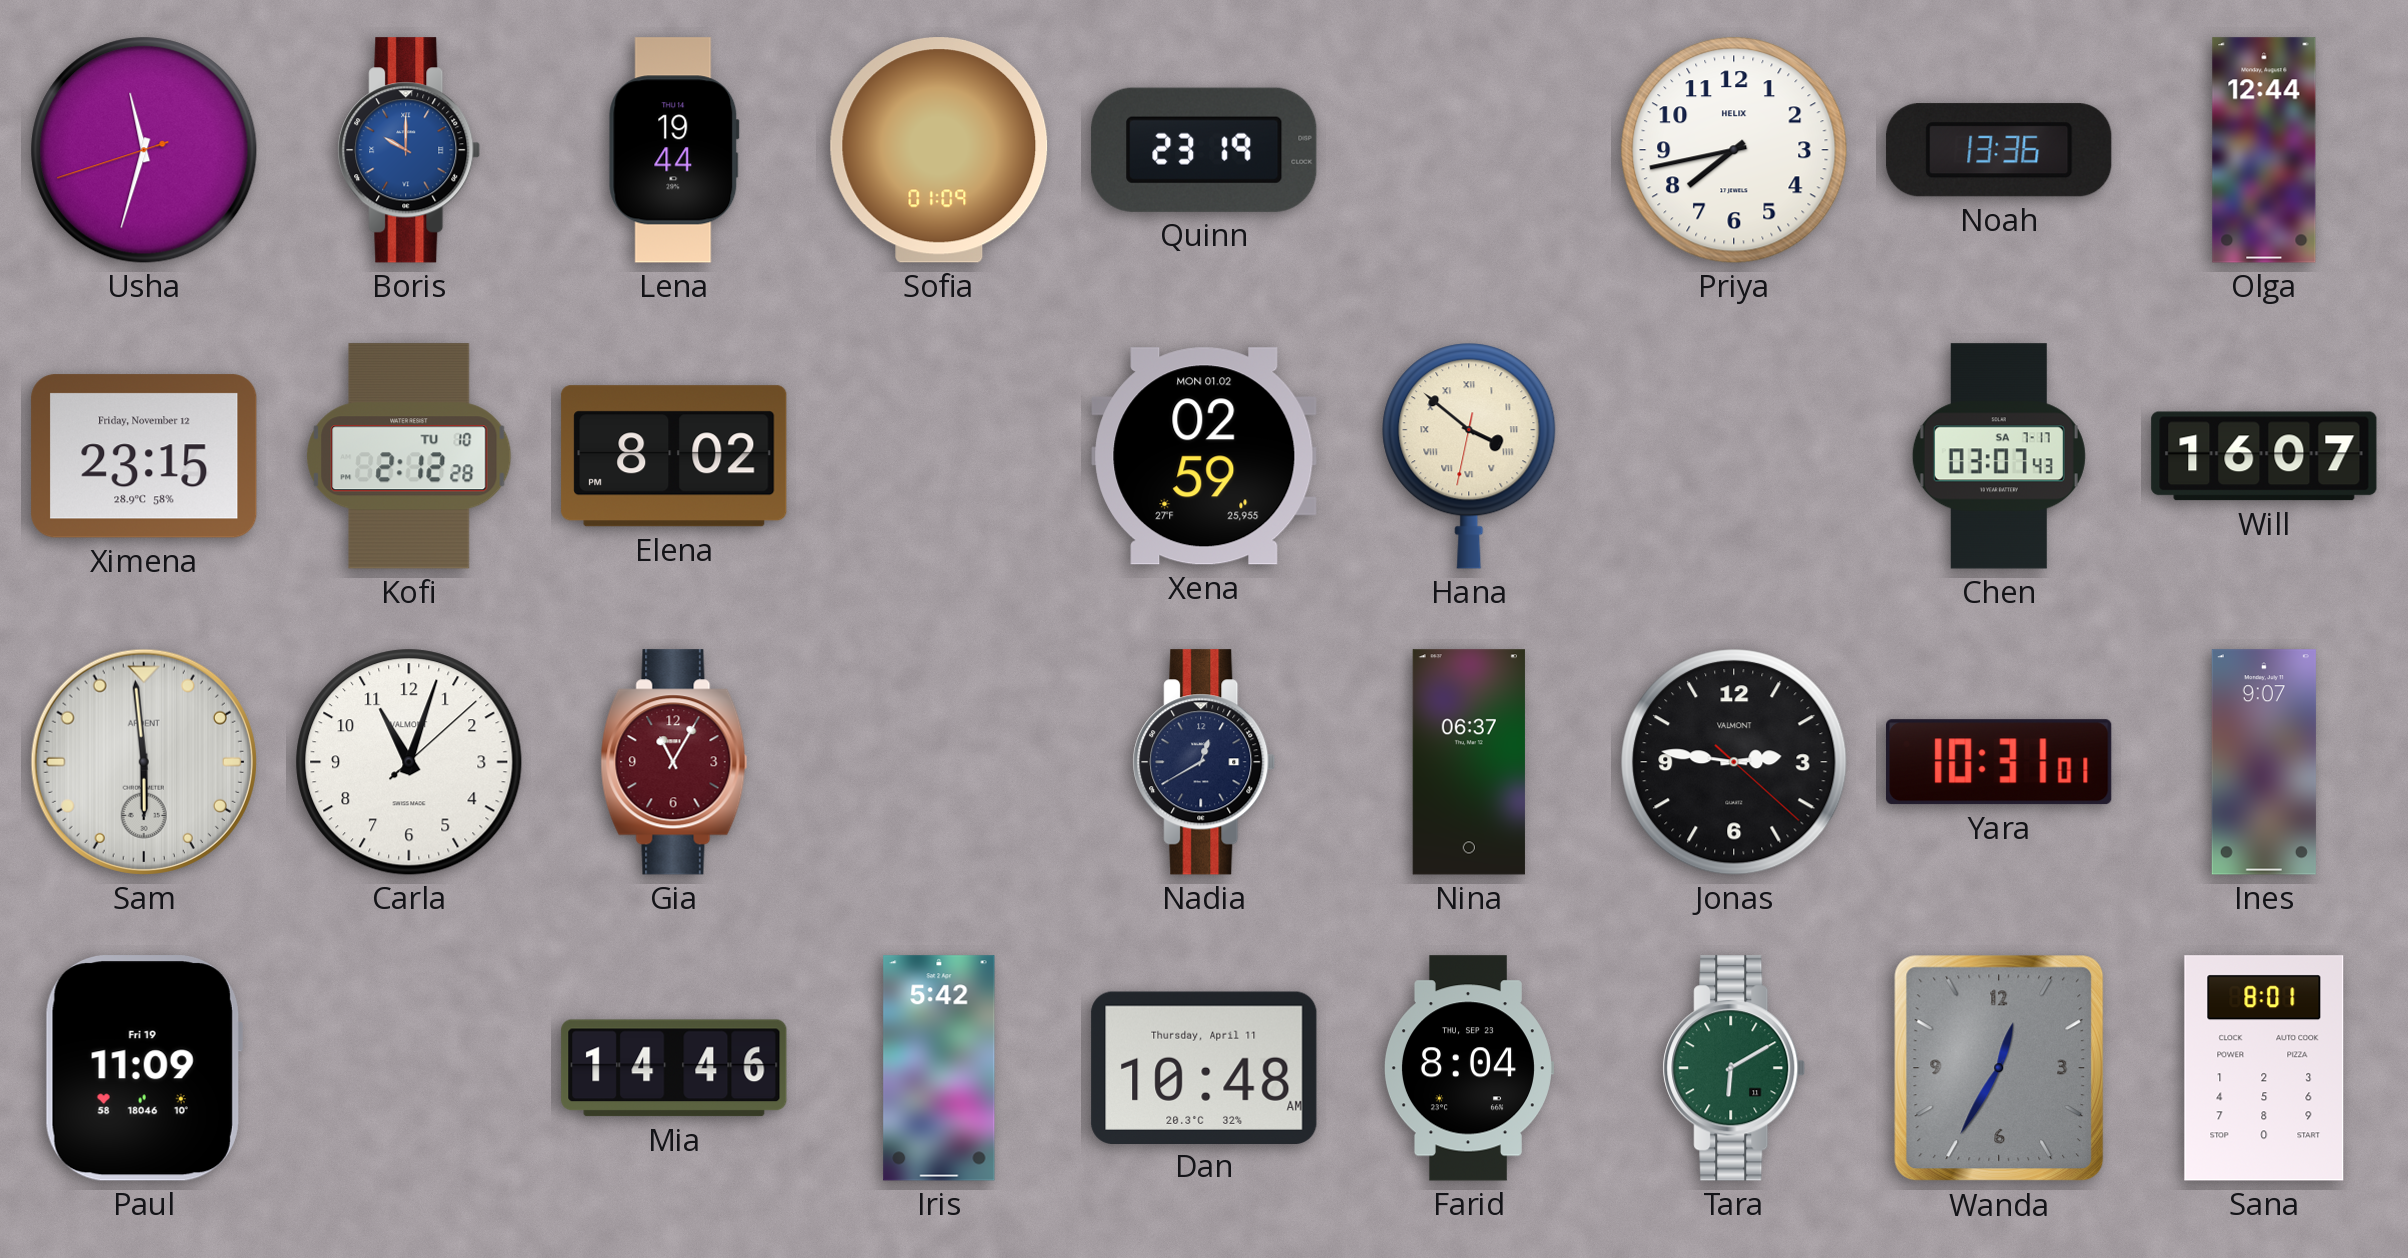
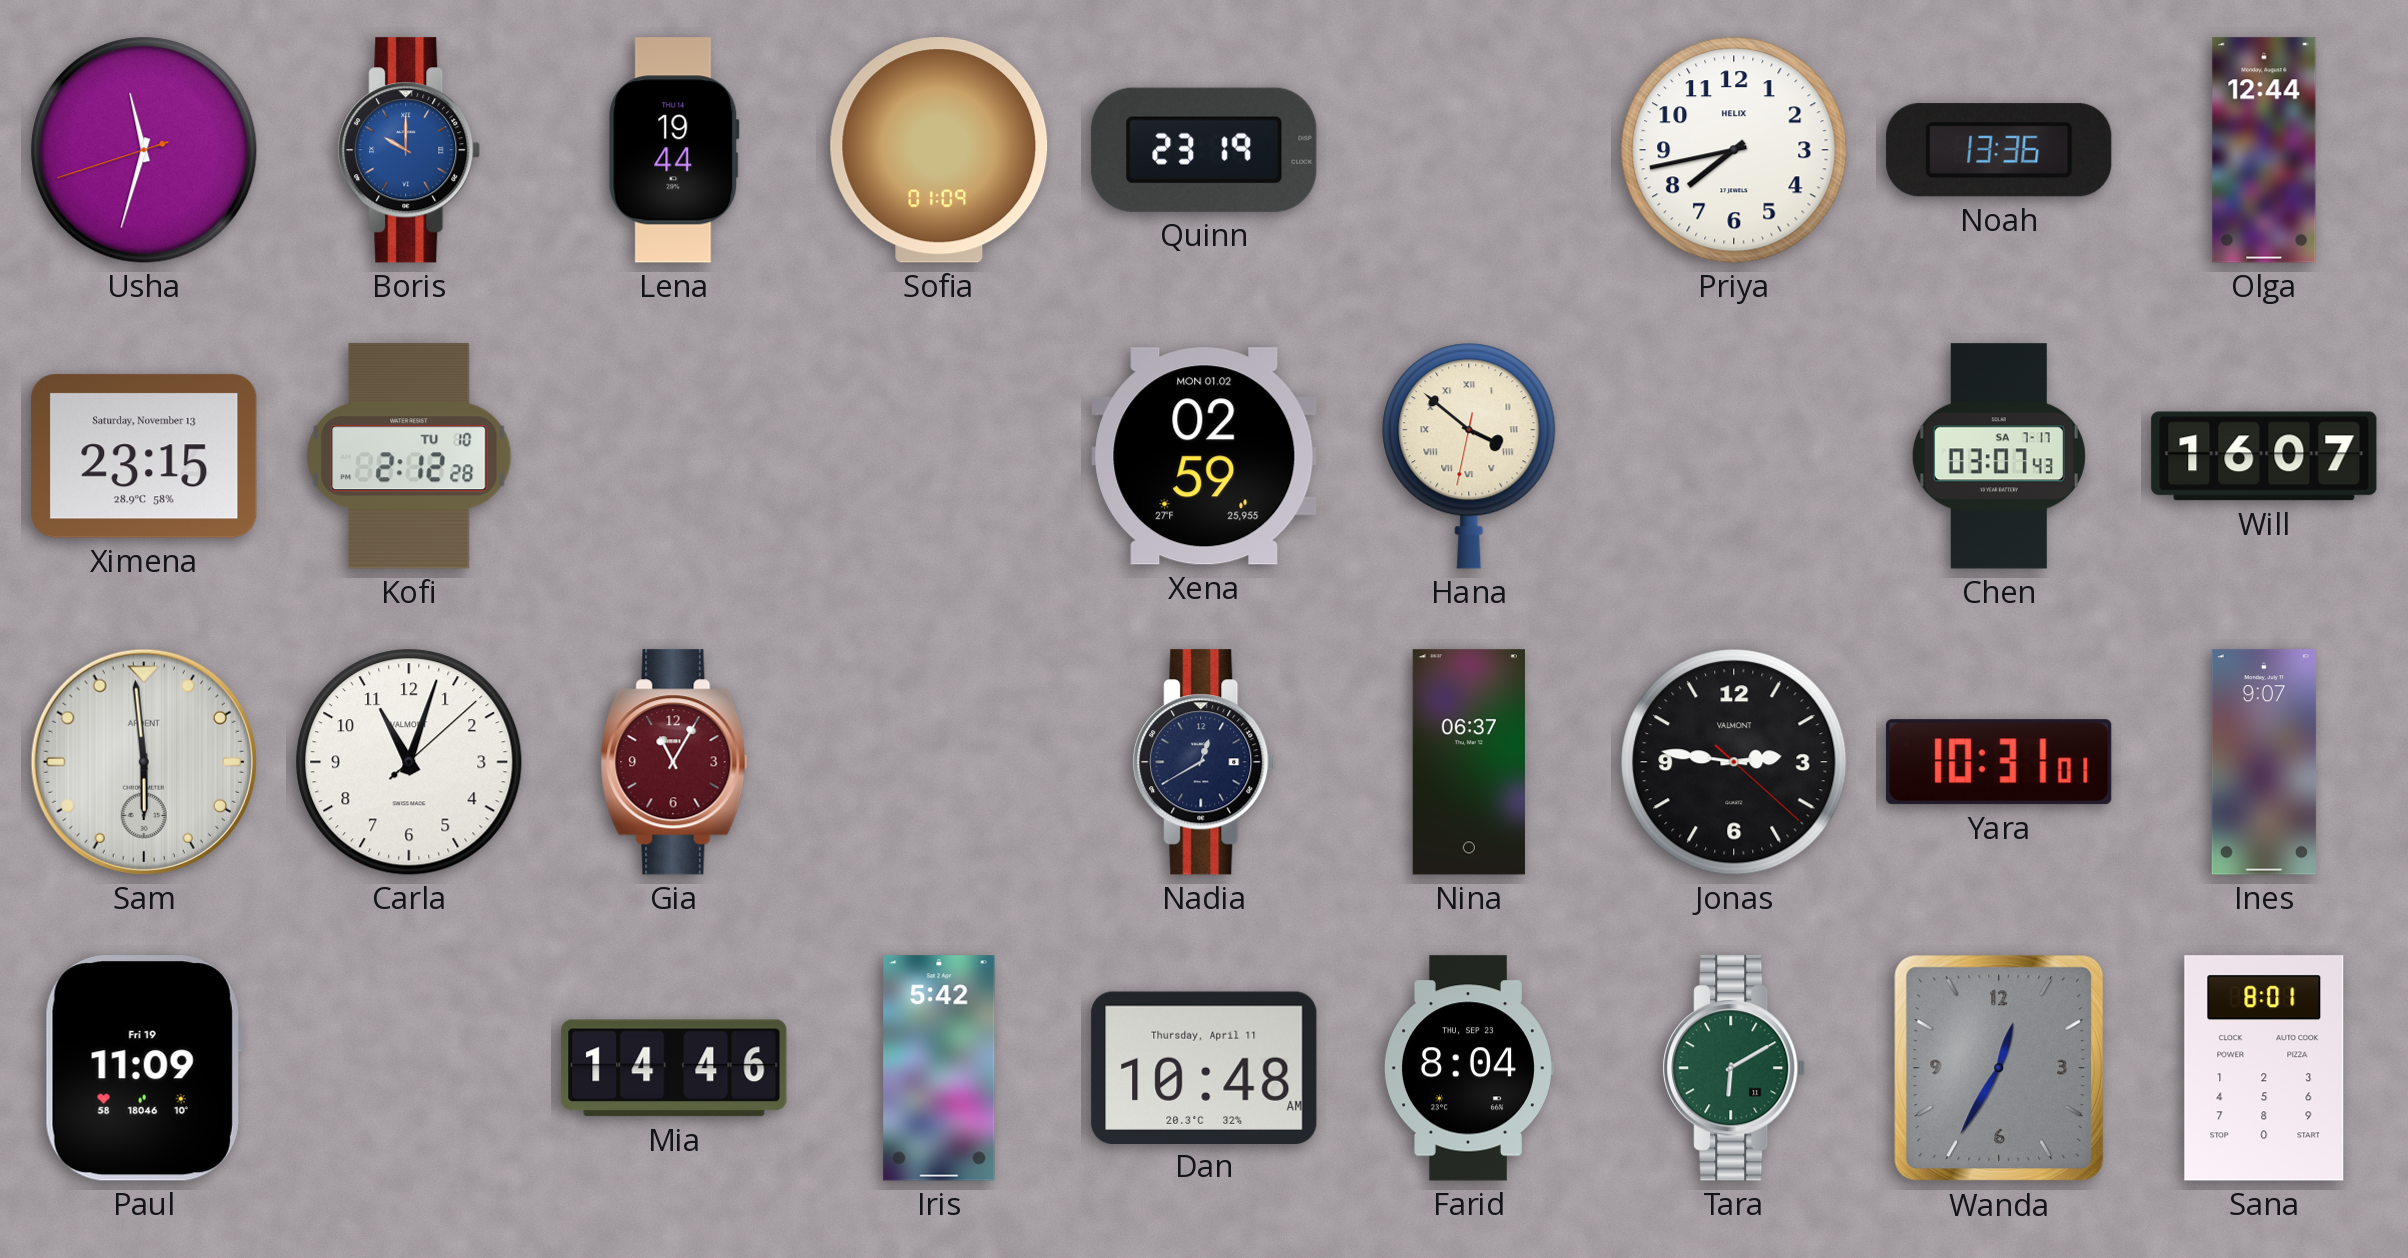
Ximena date: Friday, November 12 -> Saturday, November 13 (144, 456)
Elena: 8:02 -> none (674, 456)
